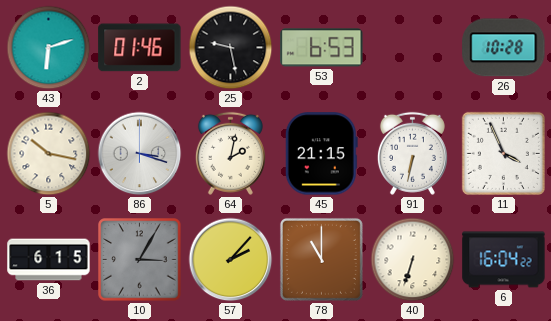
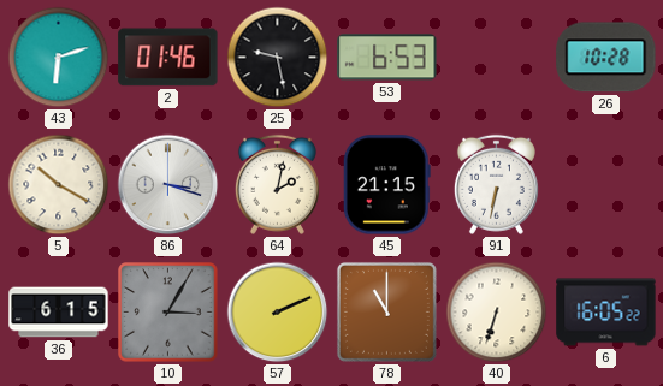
5: 10:17 -> 10:20 (59, 185)
11: 3:56 -> none (503, 153)
57: 2:07 -> 2:11 (278, 313)
6: 16:04 -> 16:05 (606, 313)
